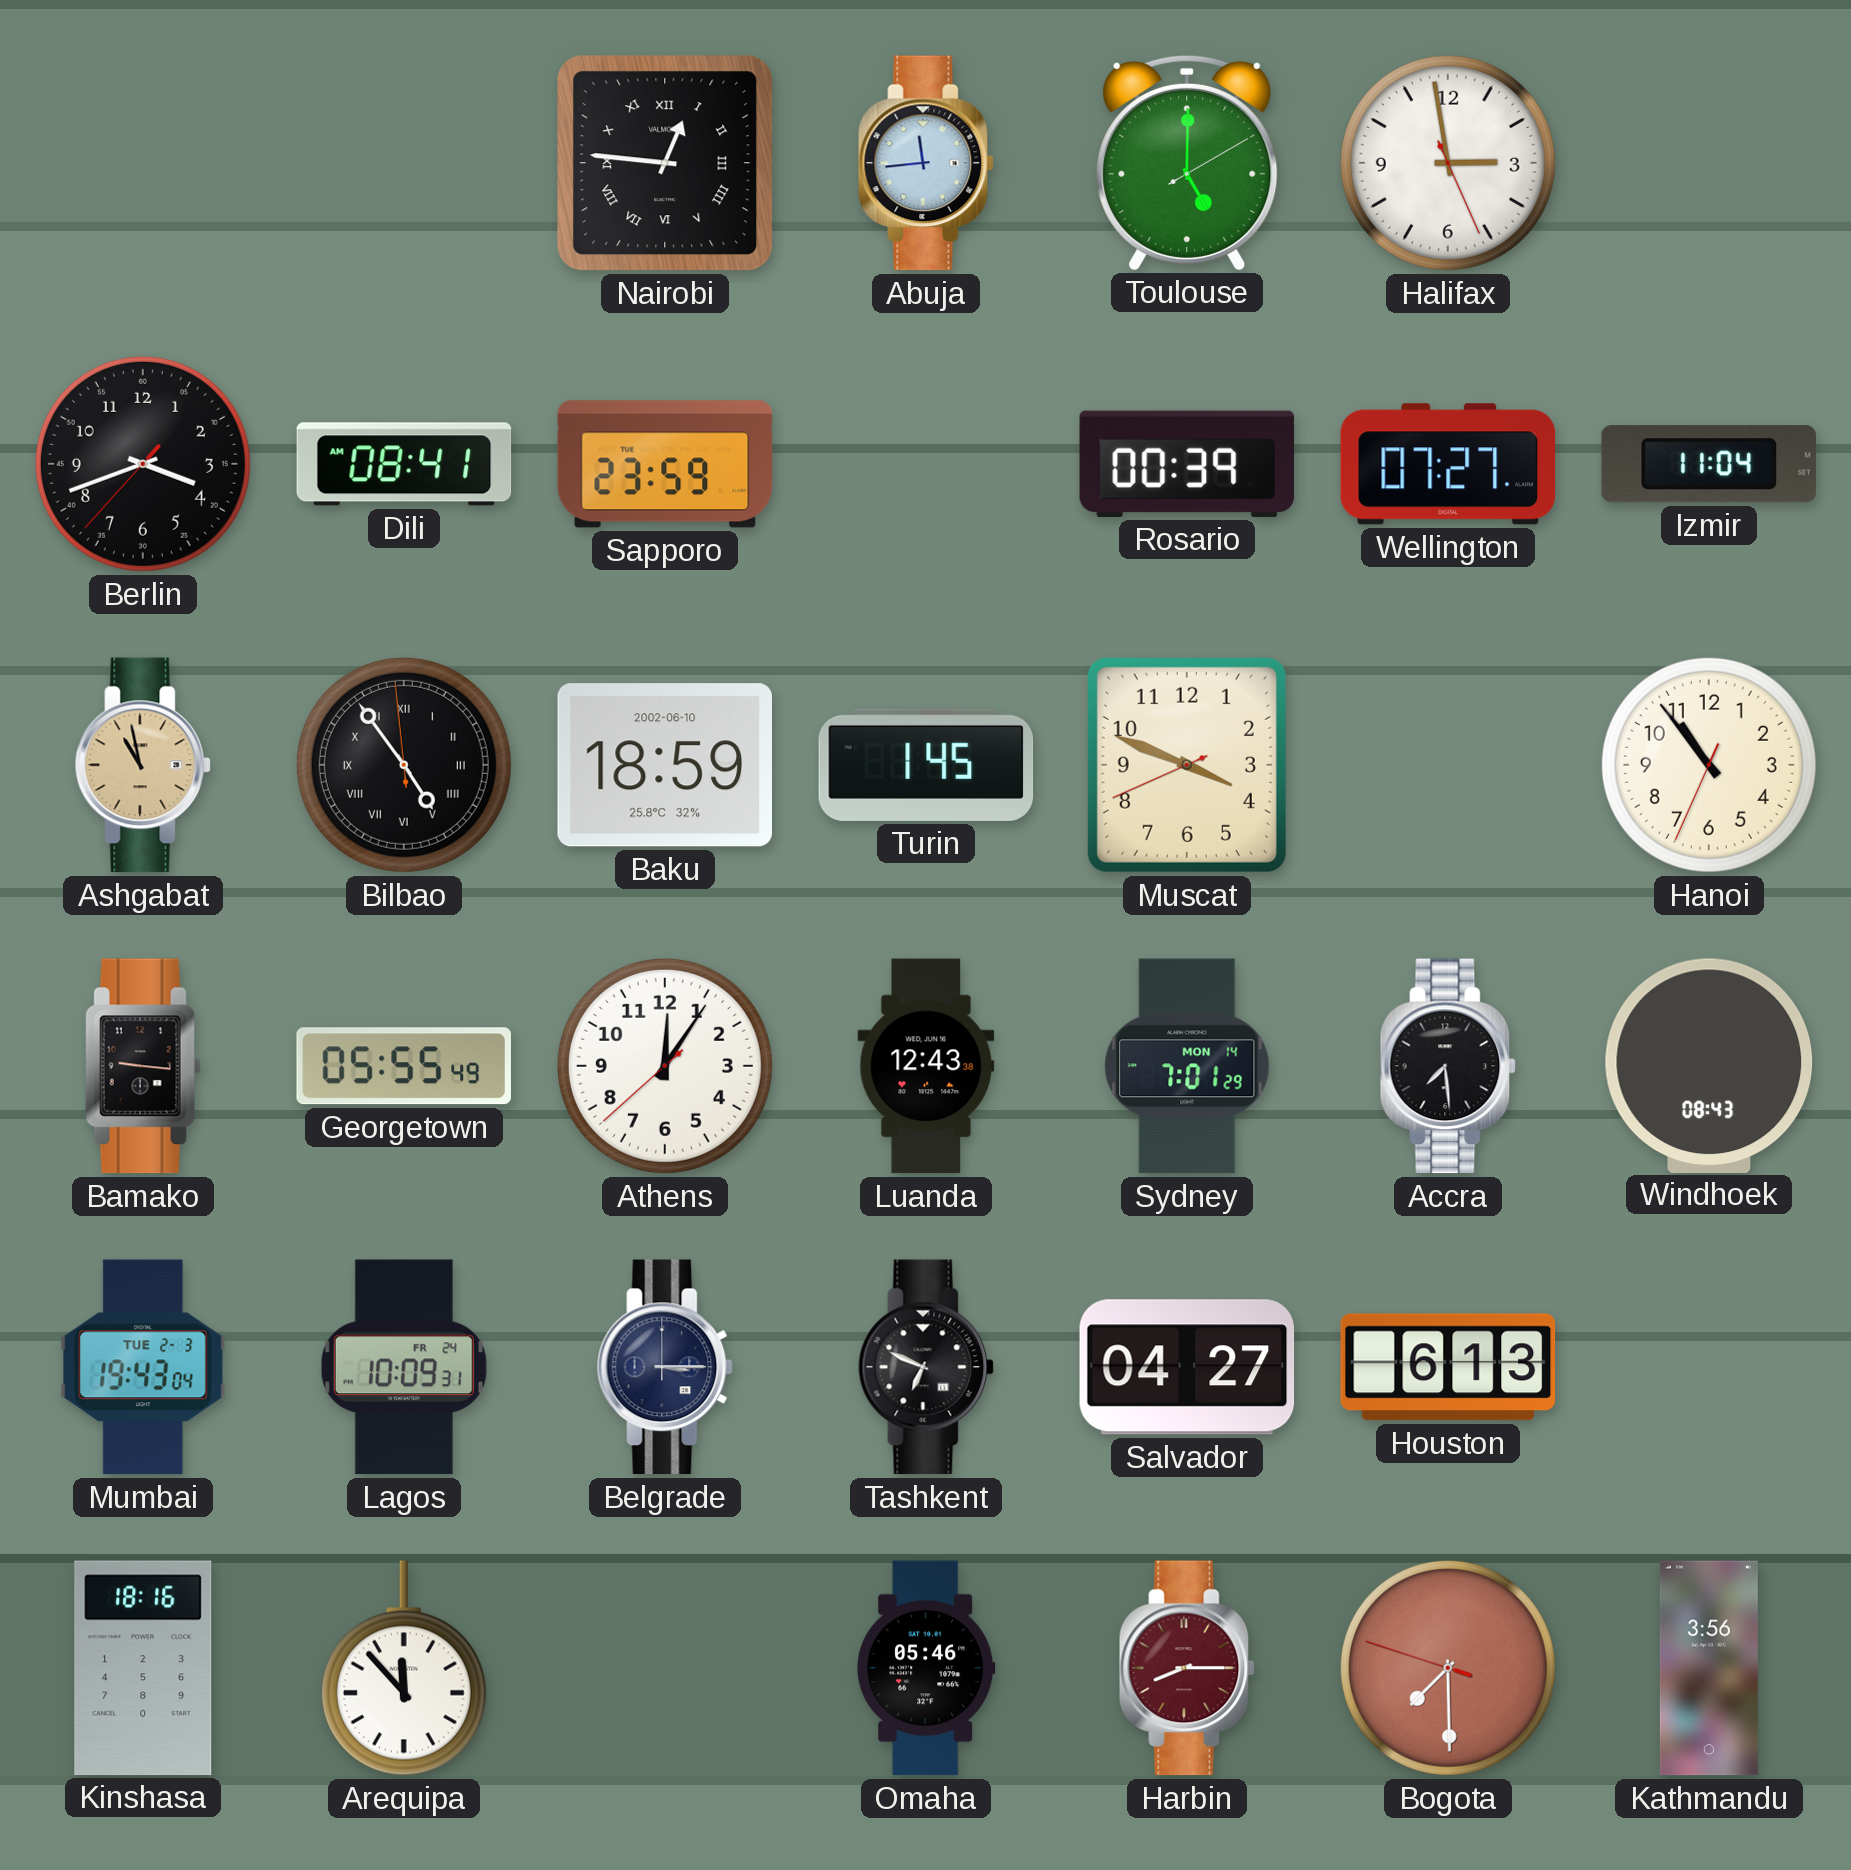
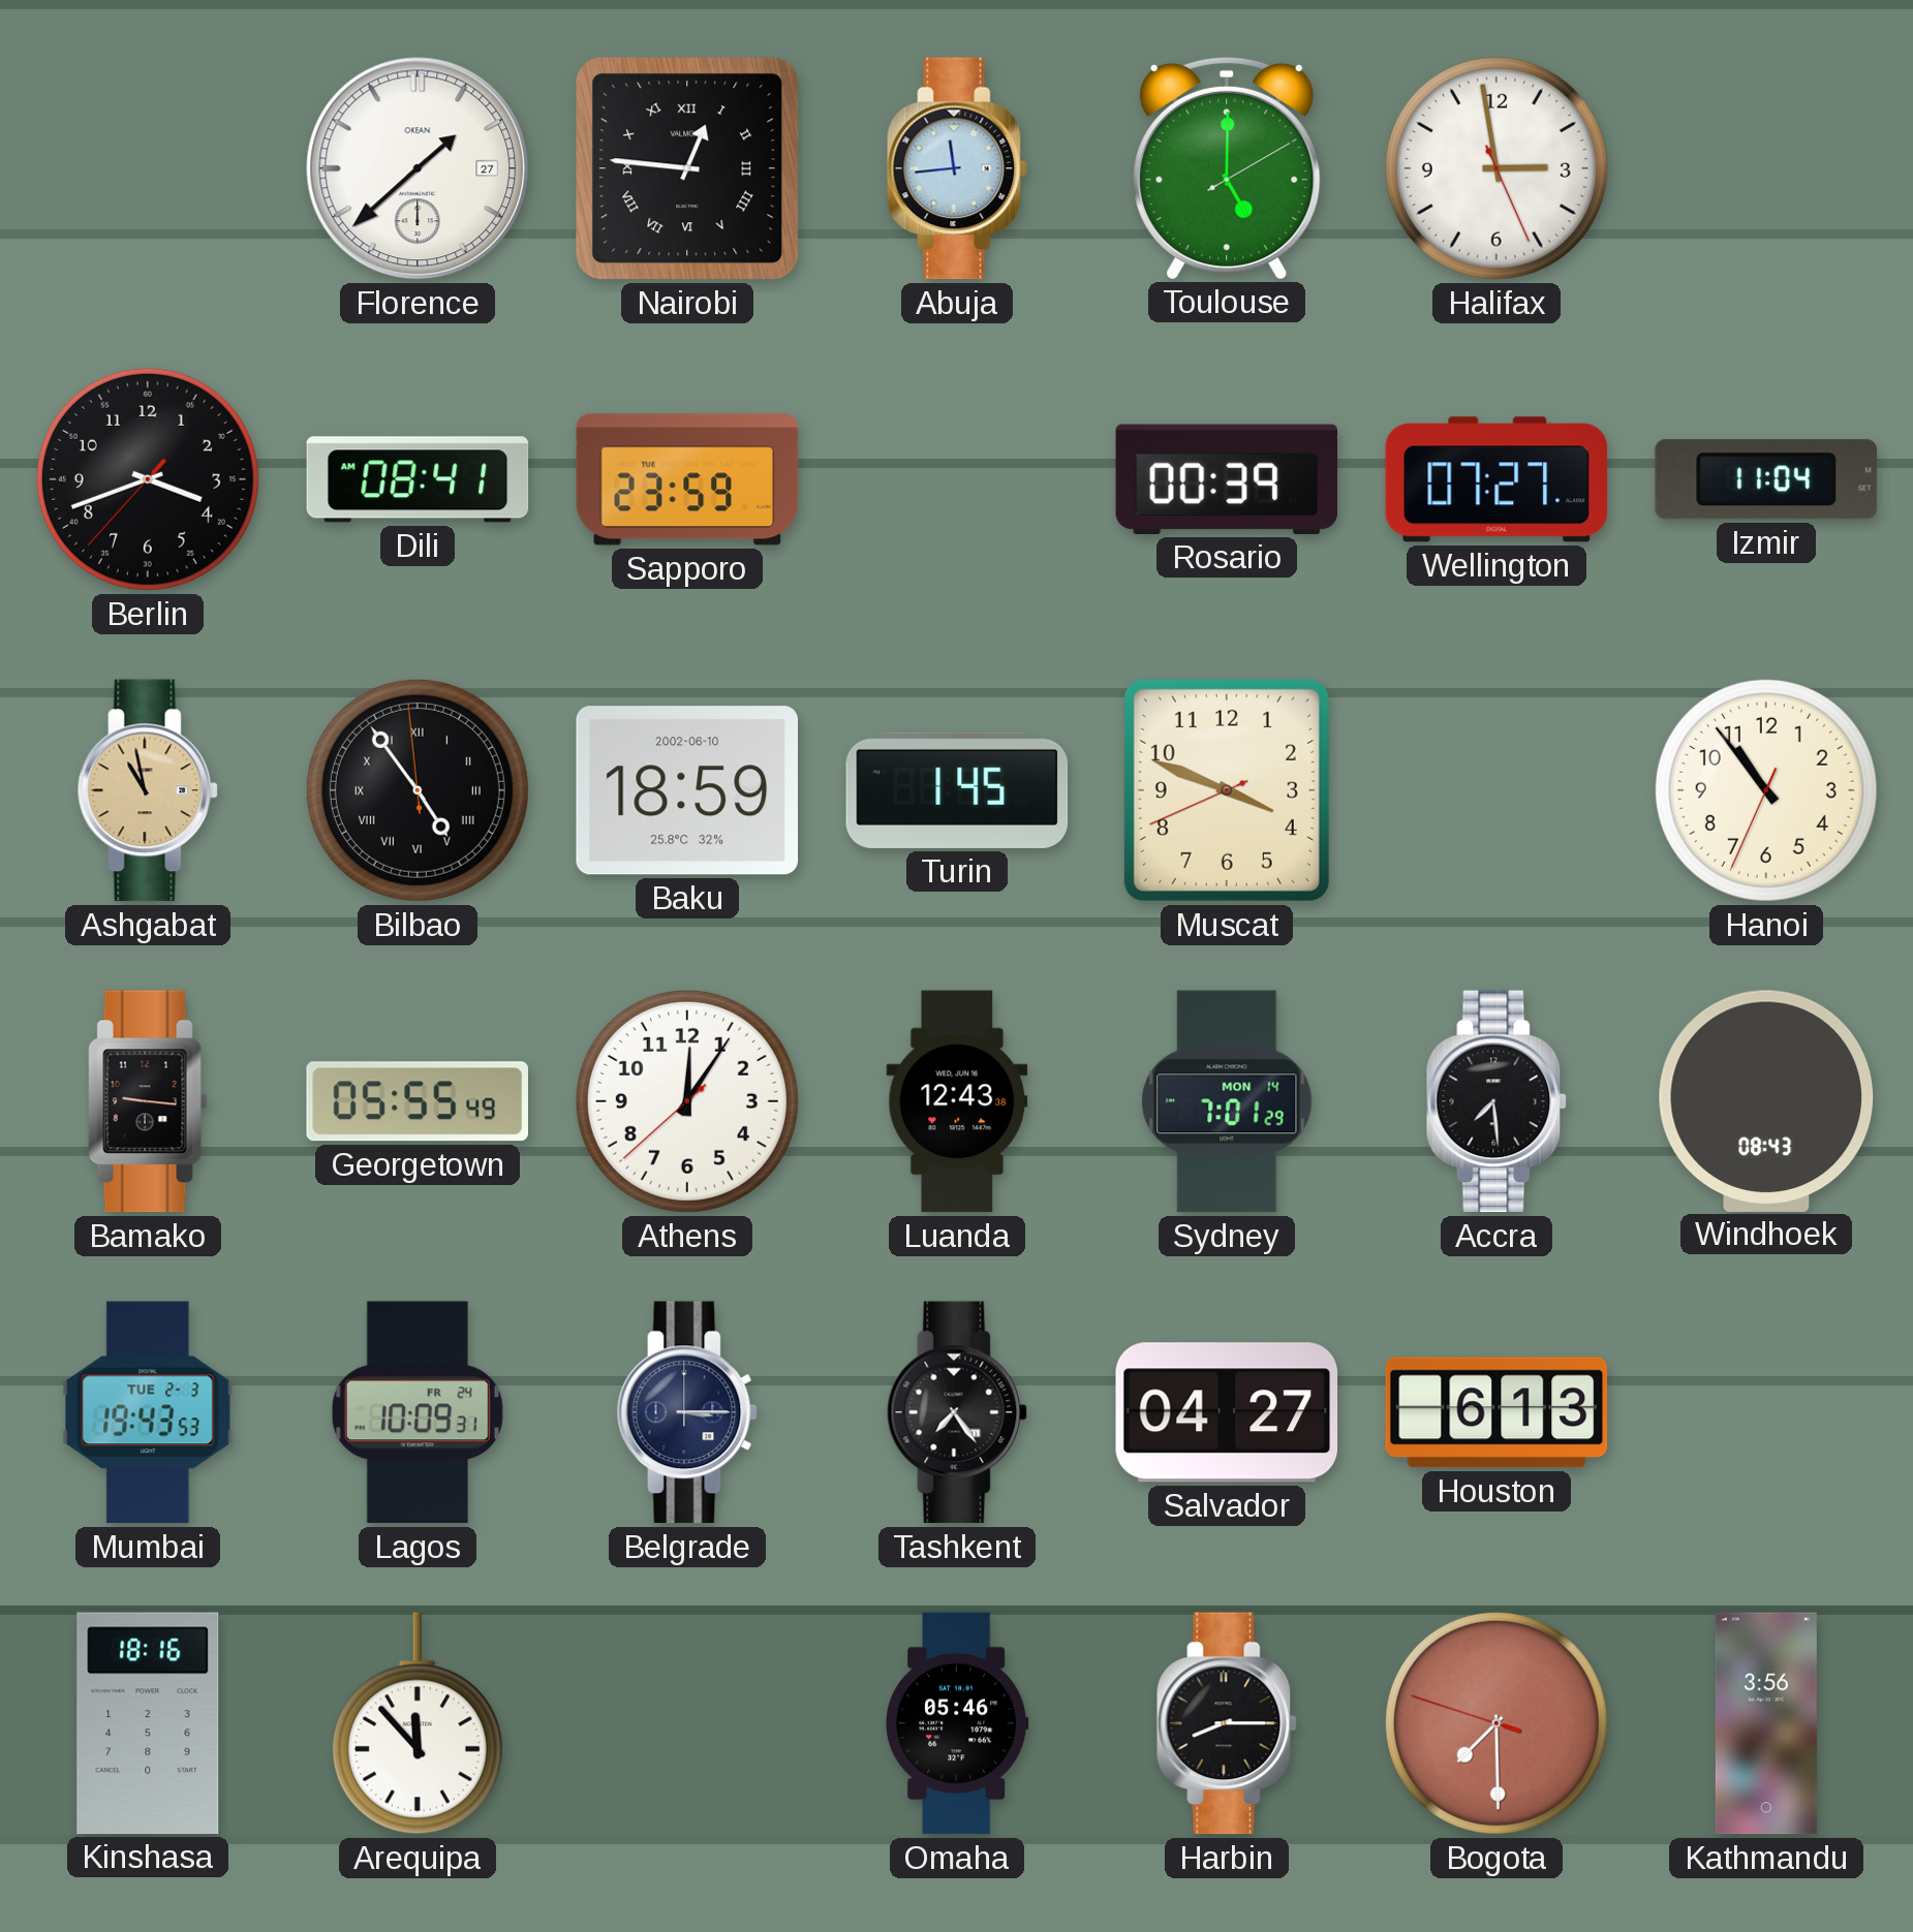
Florence: none -> 1:38 (418, 168)
Mumbai: 19:43:04 -> 19:43:53 (148, 1412)
Tashkent: 6:49 -> 7:24 (957, 1412)
Harbin dial: burgundy -> black (1227, 1723)
